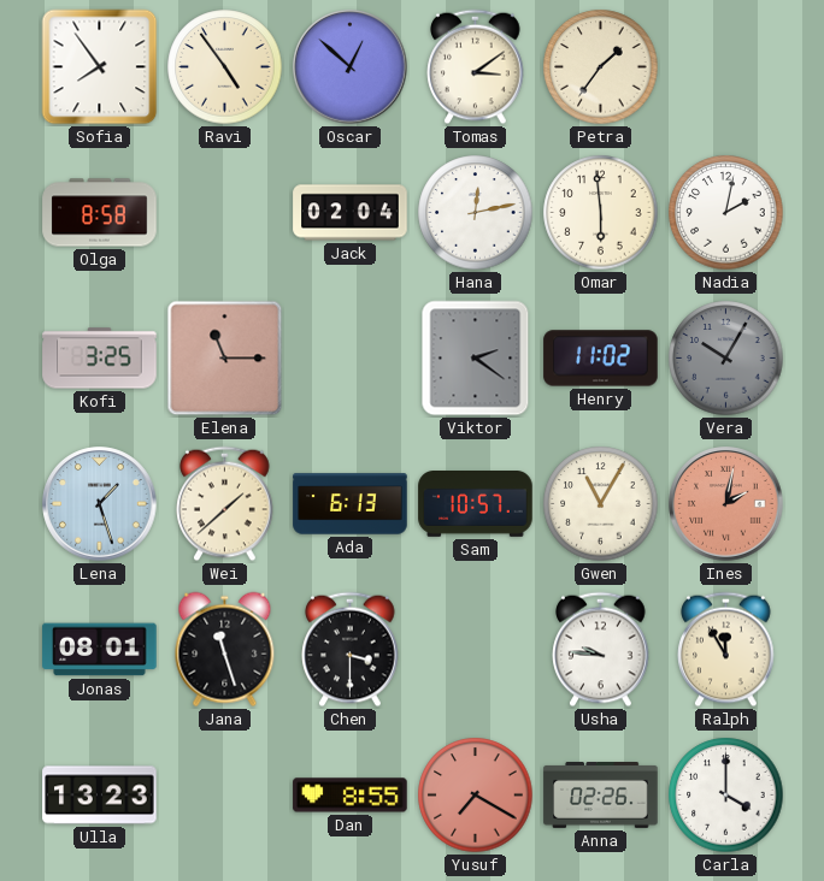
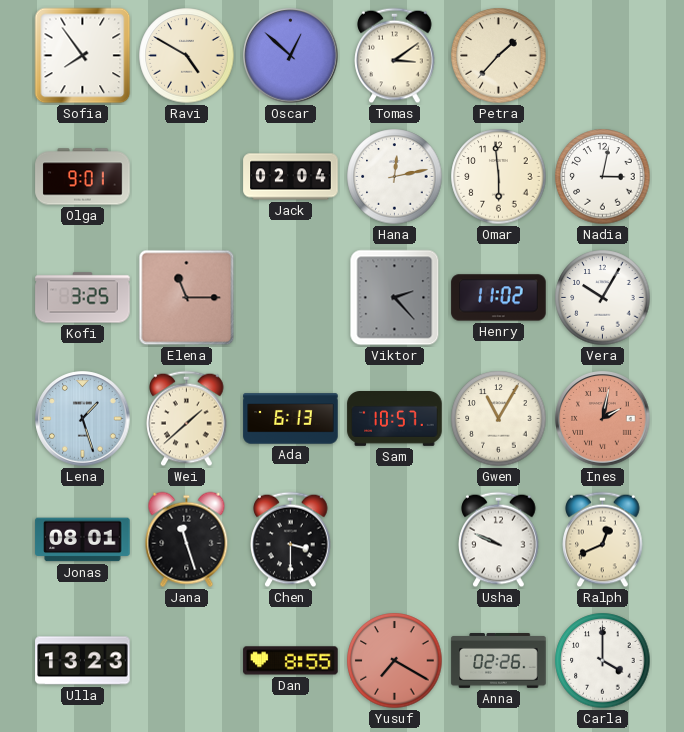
Ravi: 4:54 -> 4:50 (187, 56)
Petra: 1:36 -> 1:37 (499, 56)
Olga: 8:58 -> 9:01 (83, 177)
Nadia: 2:02 -> 3:02 (603, 177)
Viktor: 2:21 -> 2:23 (395, 298)
Vera dial: grey -> white (603, 298)
Usha: 9:46 -> 9:49 (499, 540)
Ralph: 11:55 -> 12:41 (603, 540)
